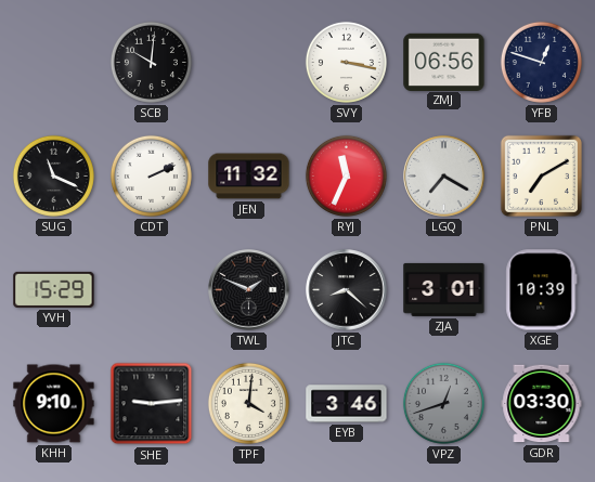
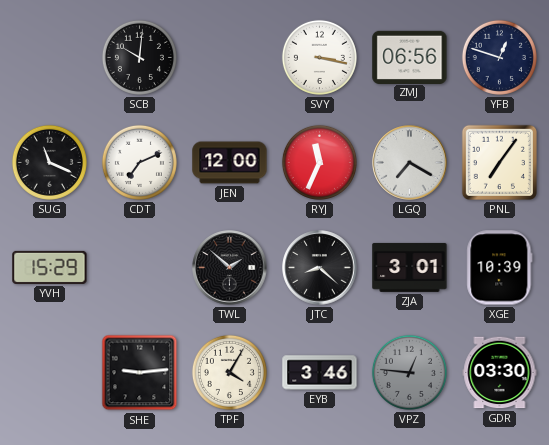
CDT: 2:11 -> 7:11 (139, 162)
JEN: 11:32 -> 12:00 (230, 163)
PNL: 7:10 -> 7:06 (499, 162)
TWL: 1:49 -> 1:52 (230, 268)
KHH: 9:10 -> none (54, 404)
TPF: 4:01 -> 4:05 (229, 372)
VPZ: 12:42 -> 12:46 (409, 372)
